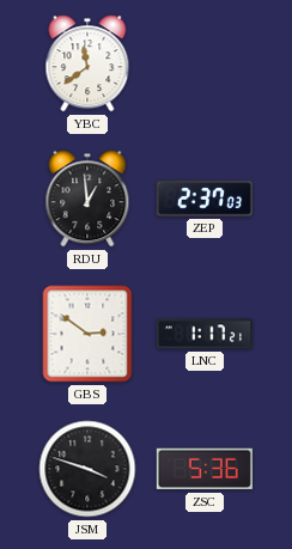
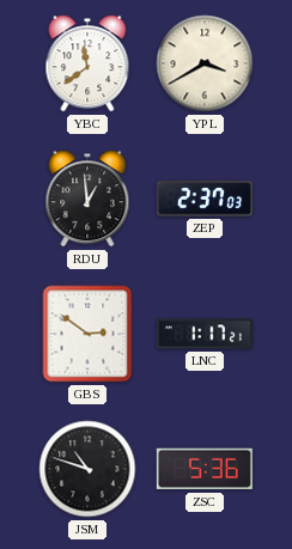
YPL: none -> 3:40 (205, 63)
JSM: 3:48 -> 10:48 (87, 469)
